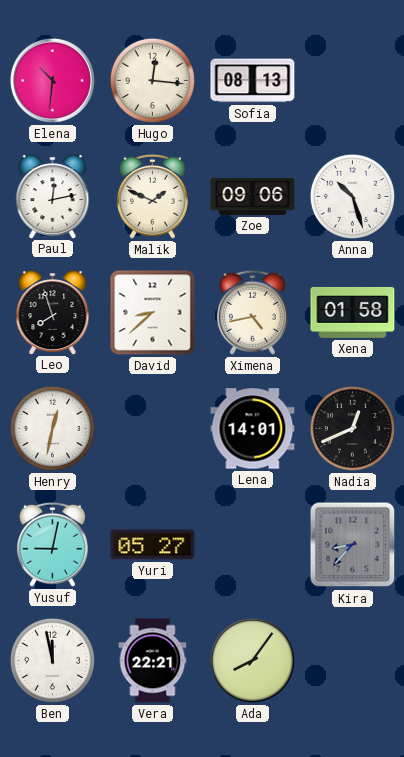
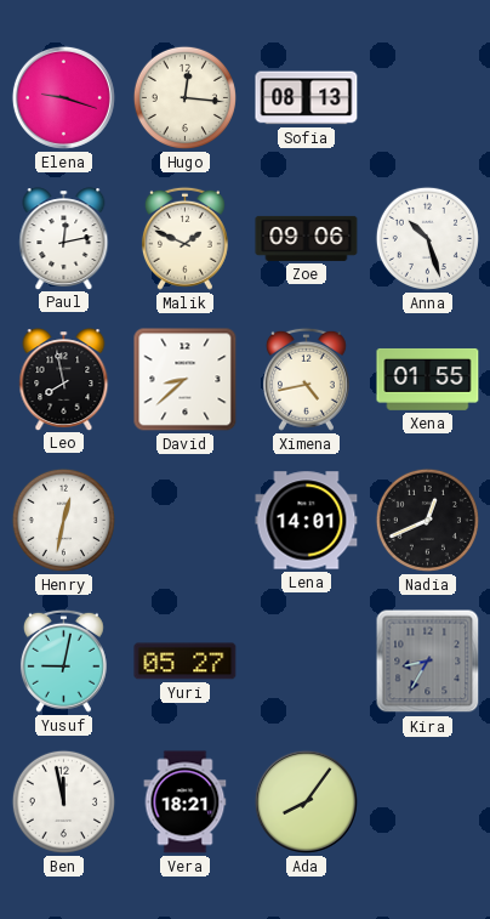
Elena: 10:31 -> 9:18 (63, 97)
Leo: 7:57 -> 7:58 (64, 379)
Xena: 01:58 -> 01:55 (428, 379)
Kira: 8:37 -> 8:35 (428, 662)
Vera: 22:21 -> 18:21 (186, 802)
